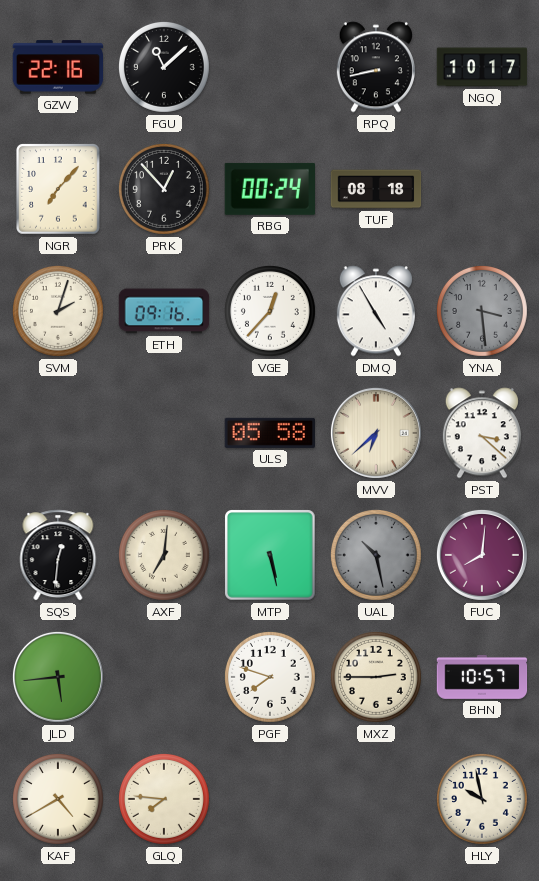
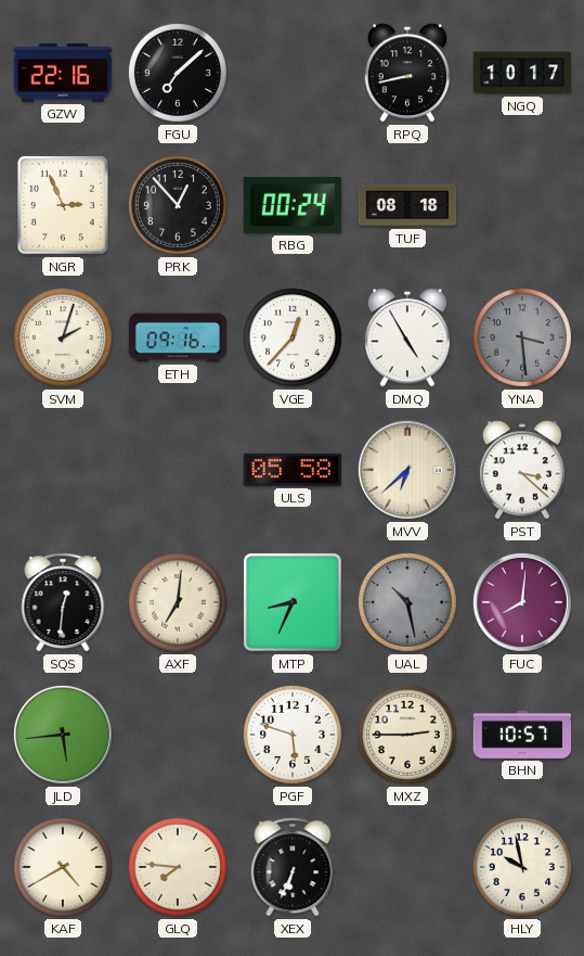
FGU: 11:08 -> 7:08 (178, 73)
NGR: 7:07 -> 2:56 (63, 205)
MTP: 5:28 -> 8:34 (293, 602)
PGF: 7:48 -> 5:48 (293, 735)
XEX: none -> 6:34 (293, 867)
